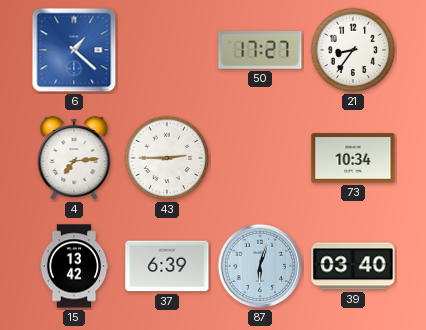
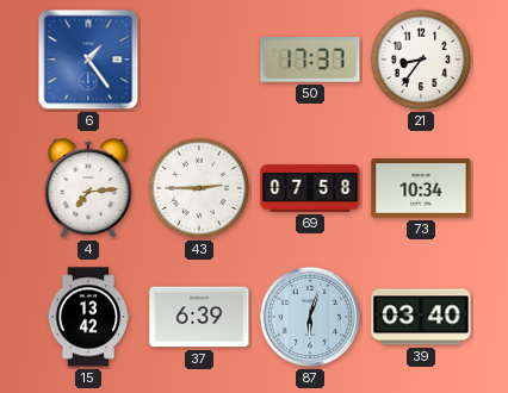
6: 1:22 -> 1:24 (88, 60)
50: 17:27 -> 17:37 (310, 61)
69: none -> 07:58 (310, 188)
